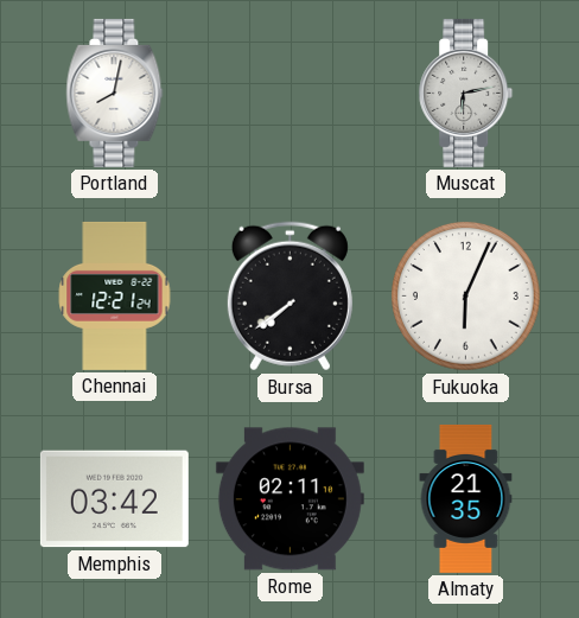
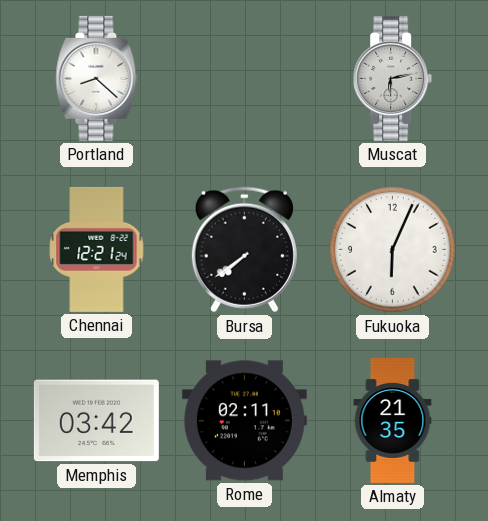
Portland: 8:02 -> 8:22 (97, 78)
